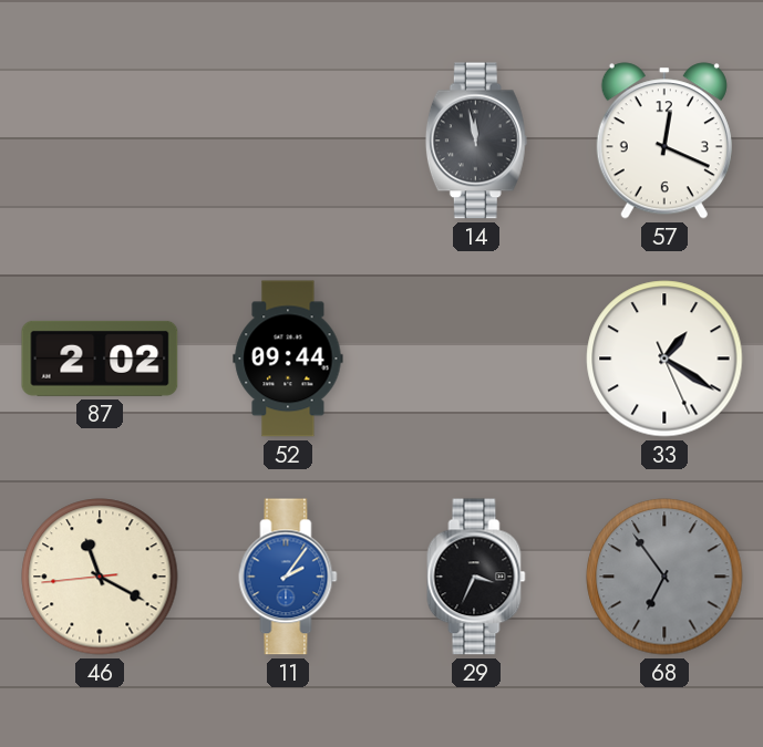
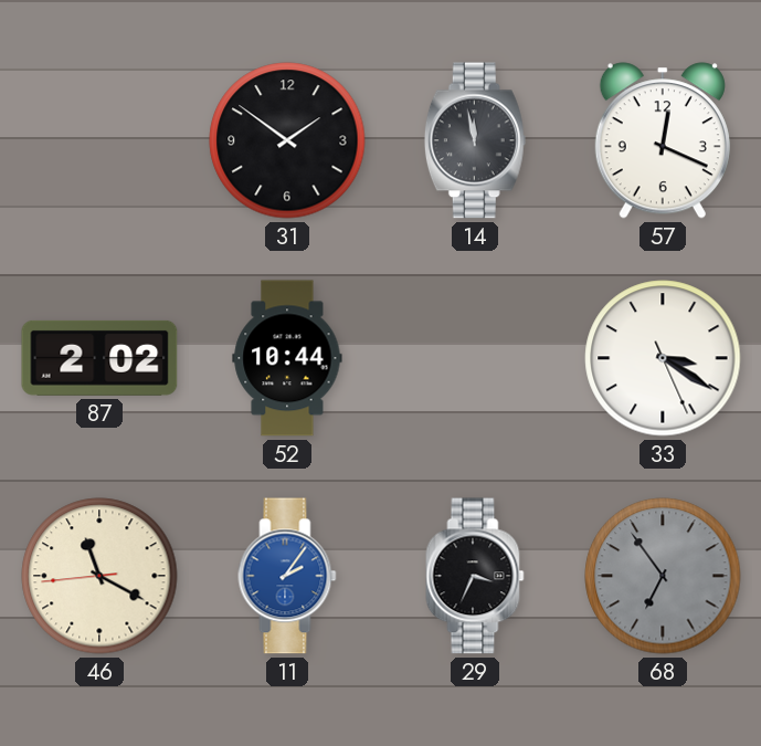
31: none -> 1:51 (287, 140)
52: 09:44 -> 10:44 (287, 358)
33: 1:20 -> 3:20 (663, 358)
